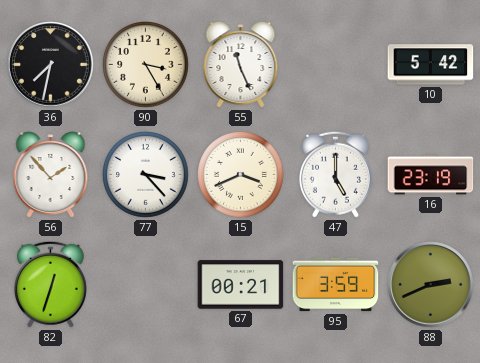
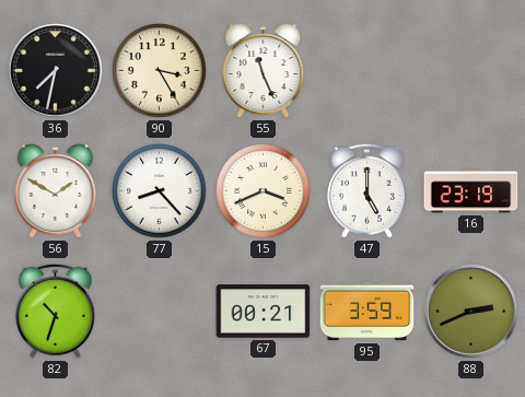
10: 5:42 -> none (431, 65)
56: 1:53 -> 1:50 (56, 191)
77: 3:23 -> 8:23 (160, 191)
82: 12:33 -> 10:33 (55, 311)
